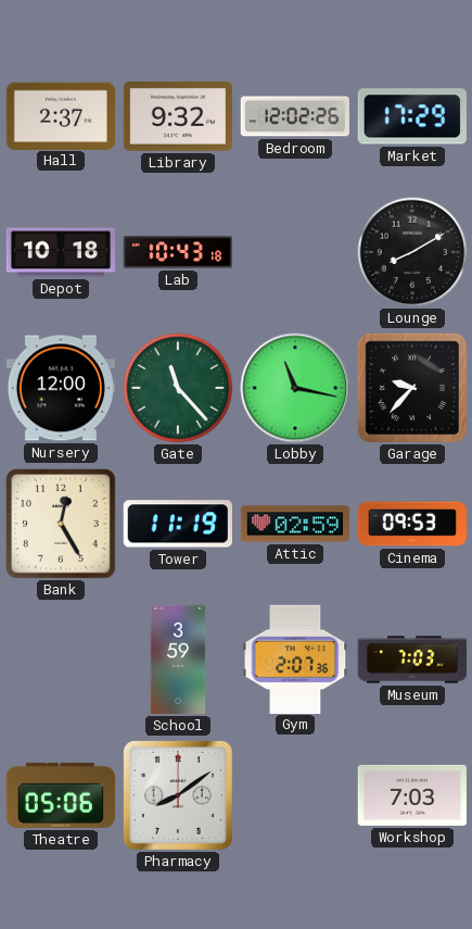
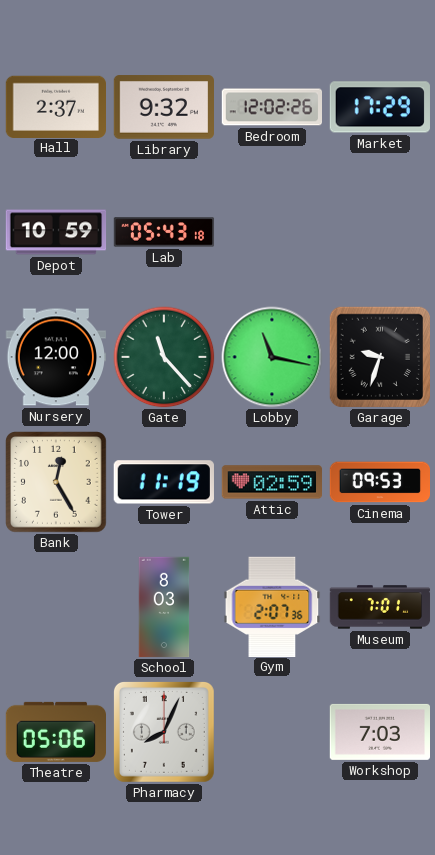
Depot: 10:18 -> 10:59 (56, 232)
Lab: 10:43 -> 05:43 (164, 232)
Lounge: 8:10 -> none (412, 252)
Garage: 9:37 -> 9:33 (380, 357)
School: 3:59 -> 8:03 (164, 607)
Museum: 7:03 -> 7:01 (380, 607)
Pharmacy: 8:09 -> 8:04 (164, 732)
